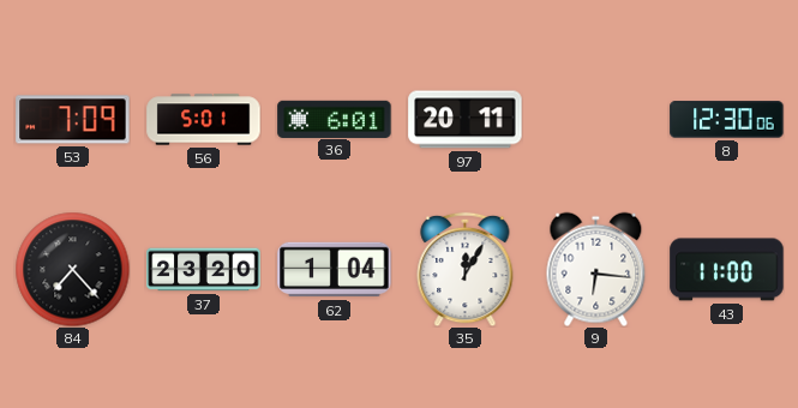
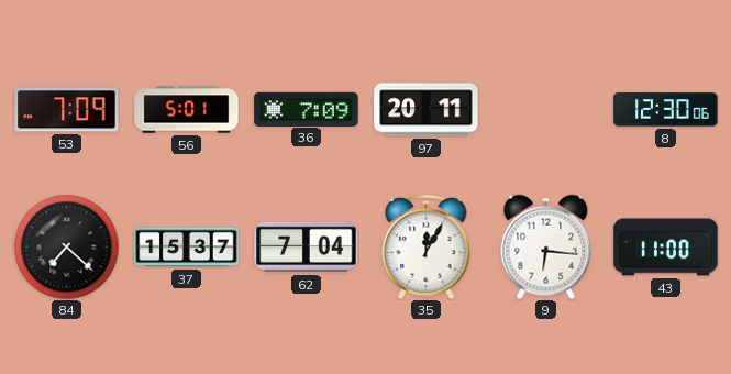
36: 6:01 -> 7:09 (307, 109)
84: 7:23 -> 7:22 (66, 246)
37: 23:20 -> 15:37 (187, 248)
62: 1:04 -> 7:04 (307, 248)
